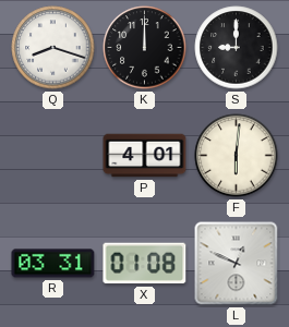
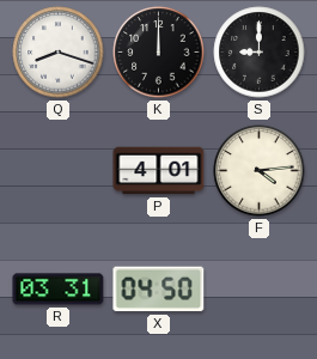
F: 6:01 -> 4:14 (260, 171)
X: 01:08 -> 04:50 (159, 290)
L: 12:49 -> none (237, 264)
